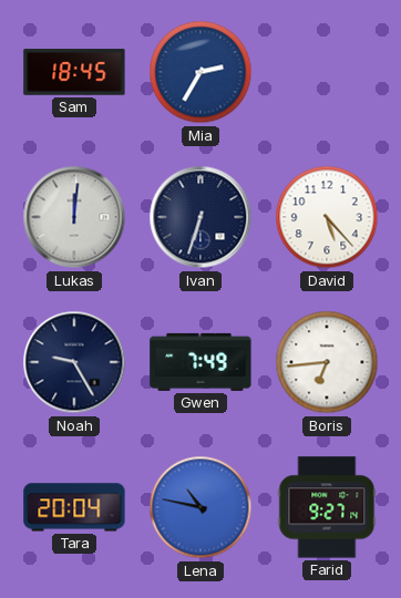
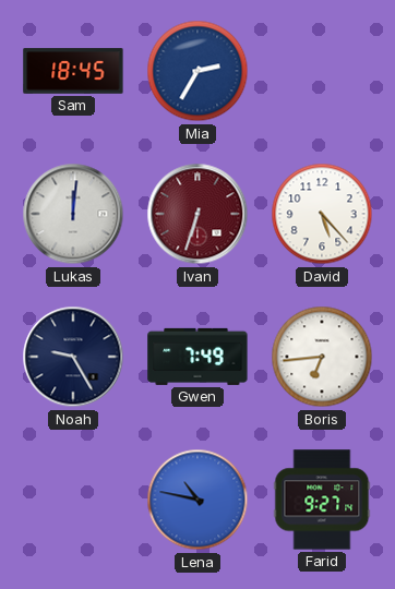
Ivan dial: navy -> burgundy (197, 214)
Tara: 20:04 -> none (74, 507)
